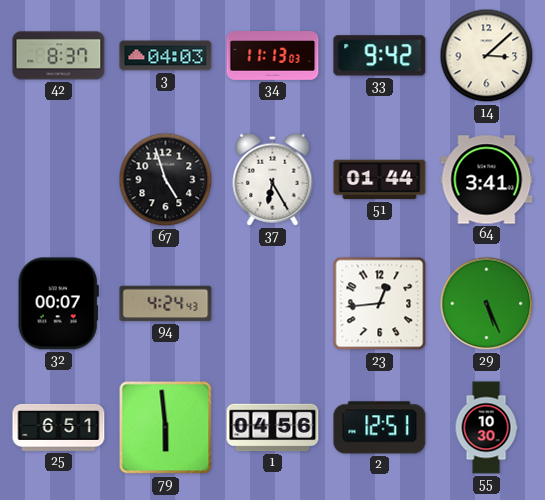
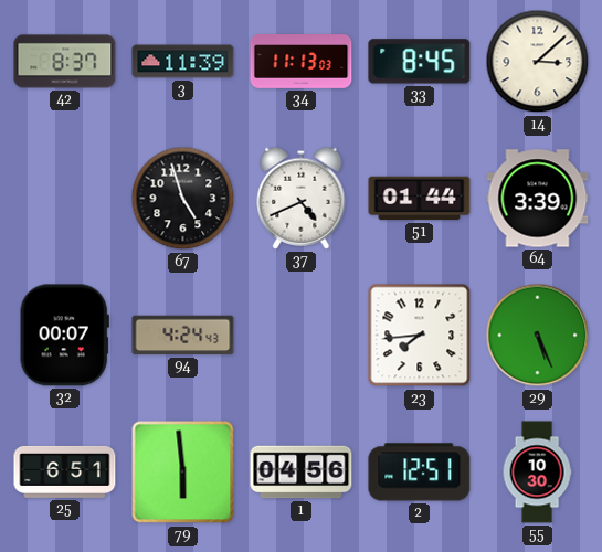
3: 04:03 -> 11:39 (183, 62)
33: 9:42 -> 8:45 (420, 62)
37: 6:25 -> 4:41 (302, 198)
64: 3:41 -> 3:39 (538, 199)
23: 12:44 -> 7:44 (420, 336)
